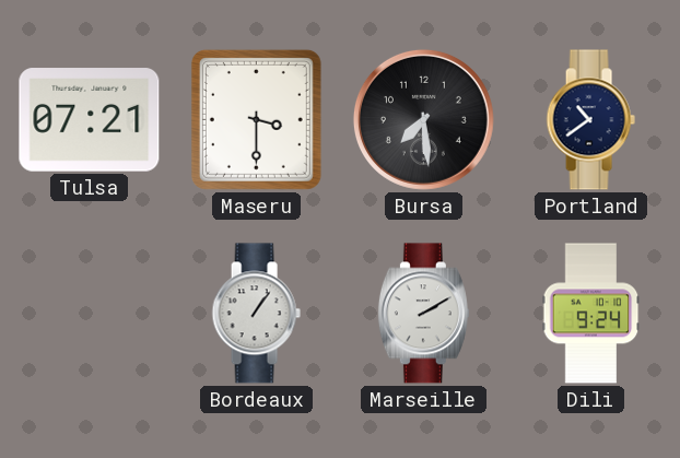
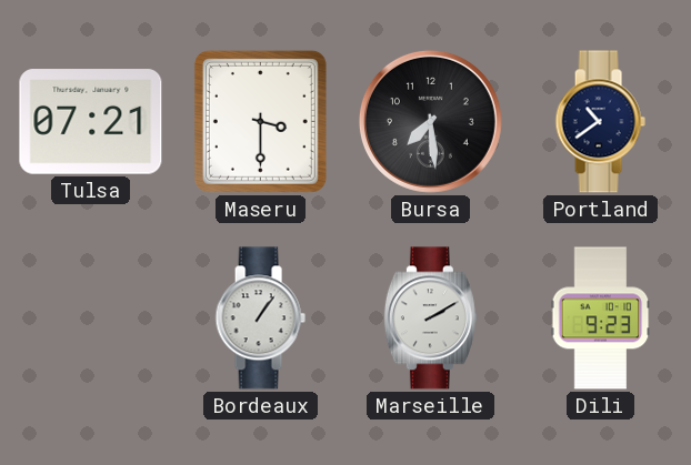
Dili: 9:24 -> 9:23 (601, 319)
